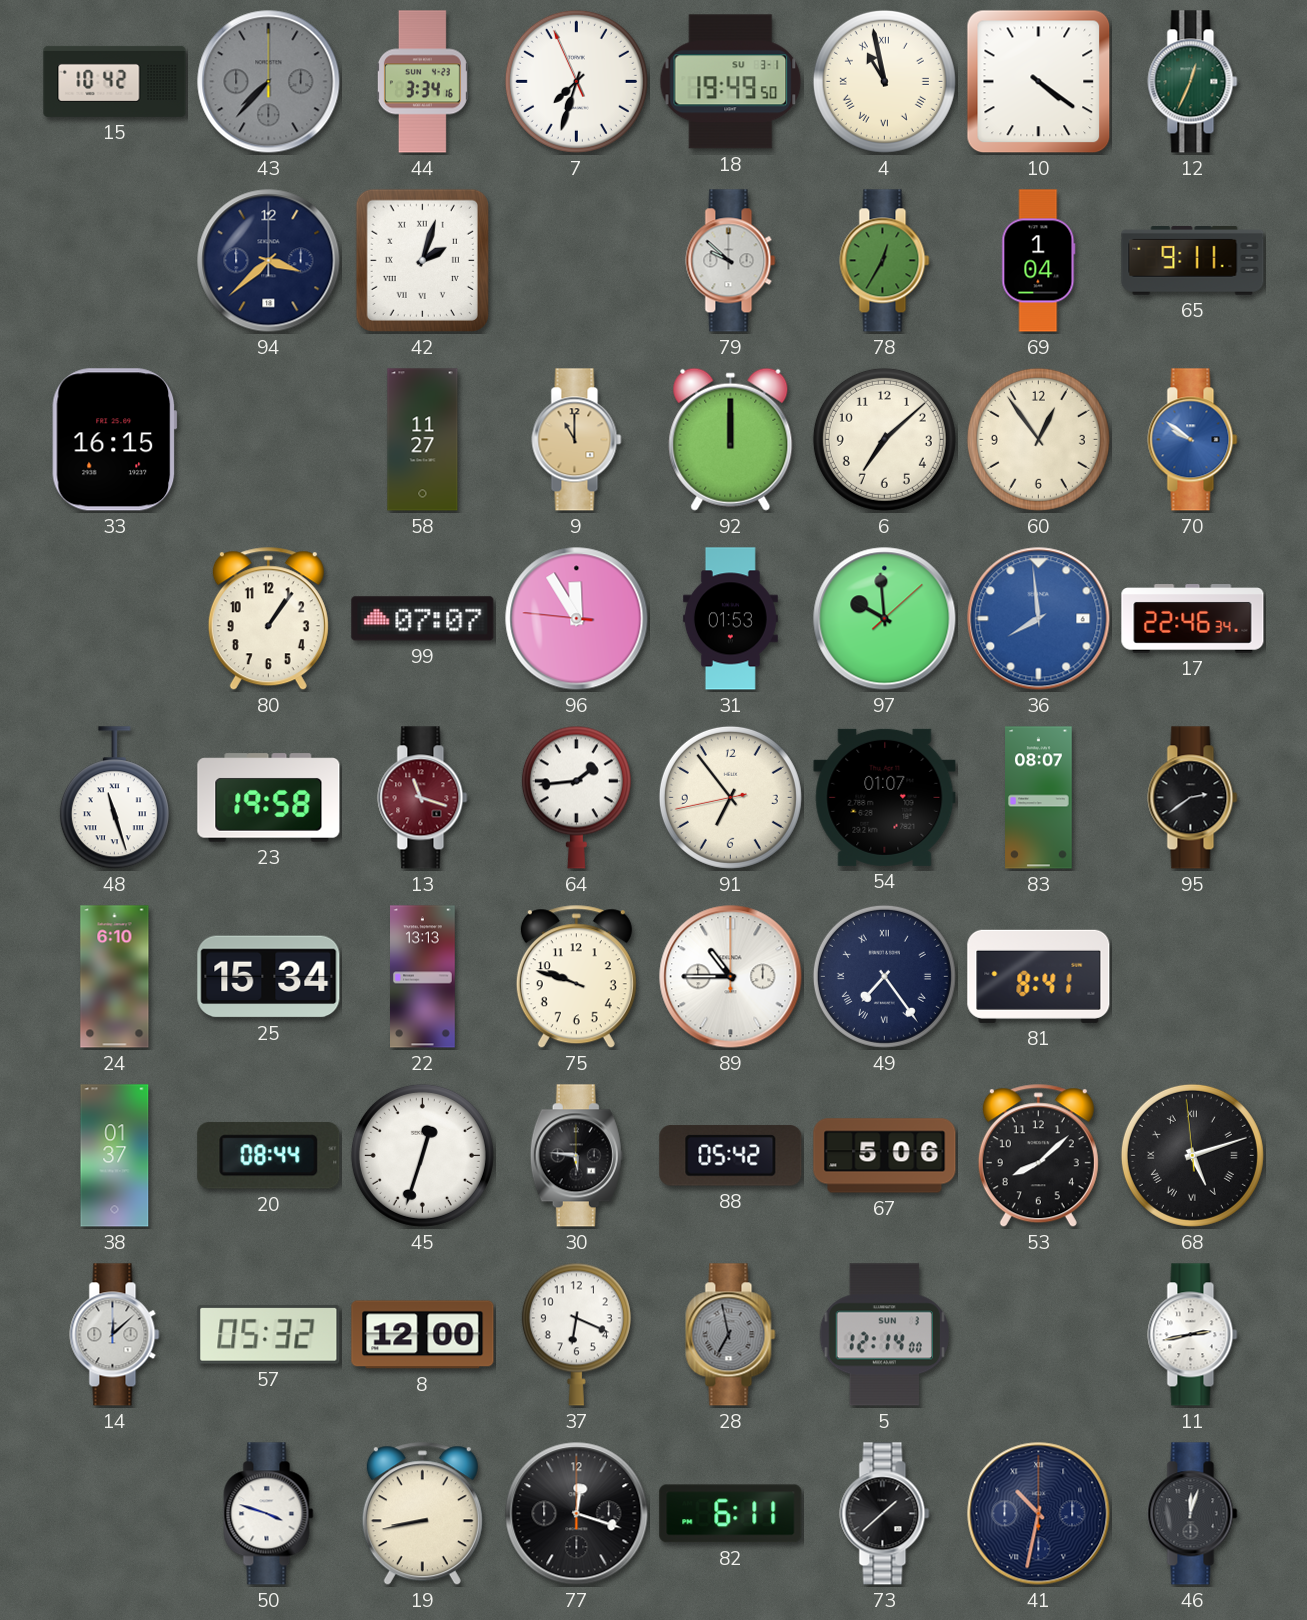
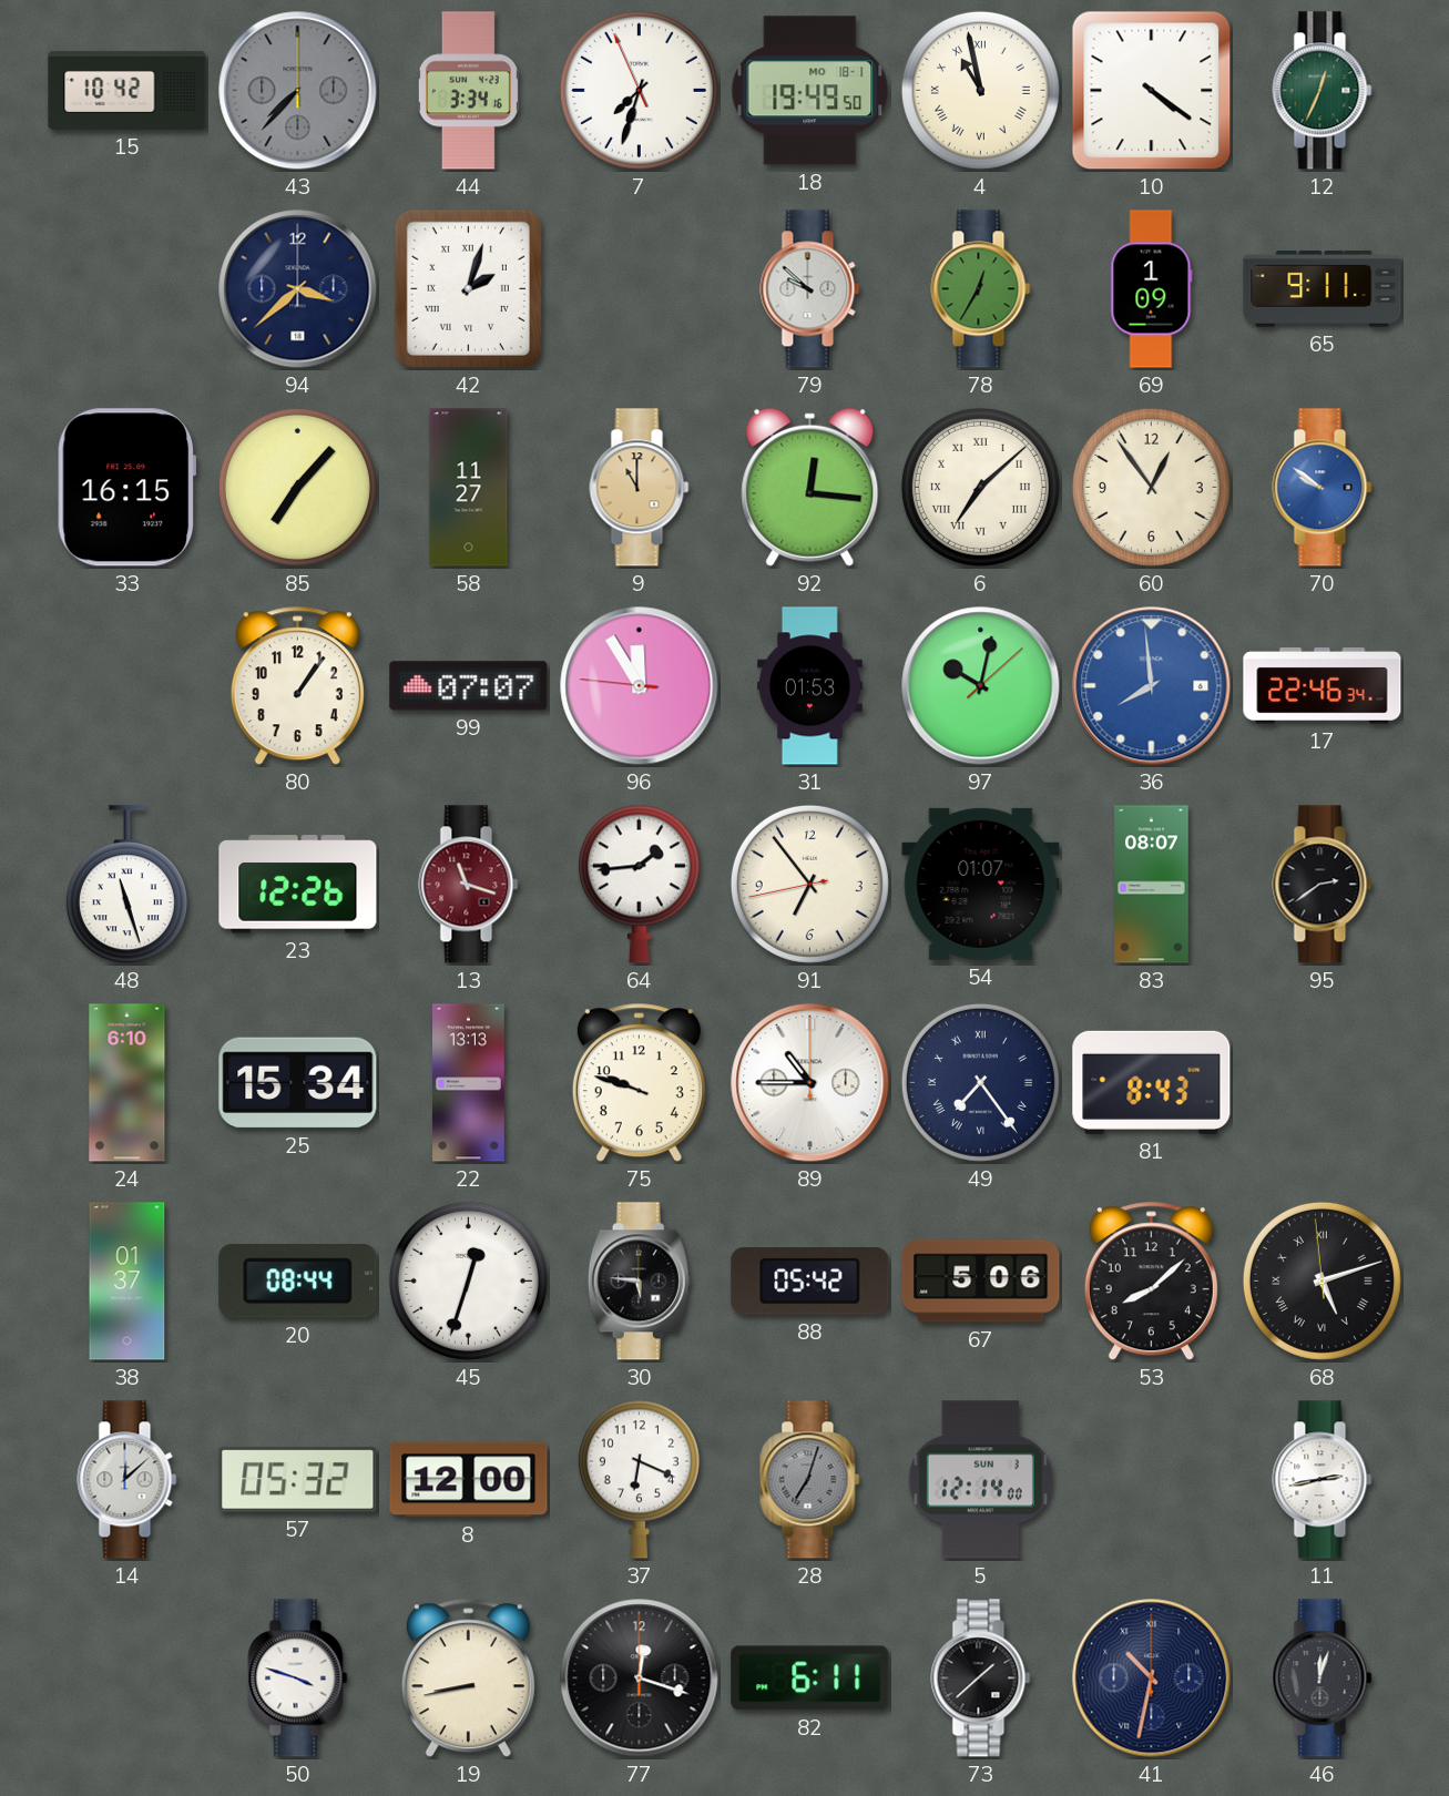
18 date: SU 3-1 -> MO 18-1 (810, 91)
69: 1:04 -> 1:09 (1152, 289)
85: none -> 7:07 (297, 487)
92: 12:00 -> 12:16 (810, 487)
6 numerals: Arabic -> Roman (980, 487)
97: 9:59 -> 10:02 (981, 686)
23: 19:58 -> 12:26 (298, 885)
81: 8:41 -> 8:43 (1152, 1082)
28: 6:58 -> 7:03 (810, 1480)
